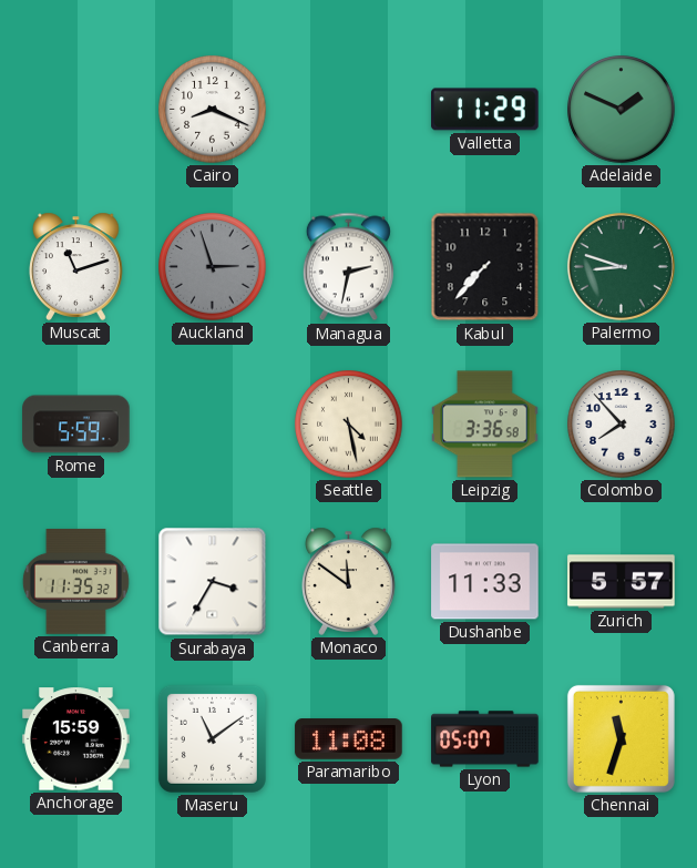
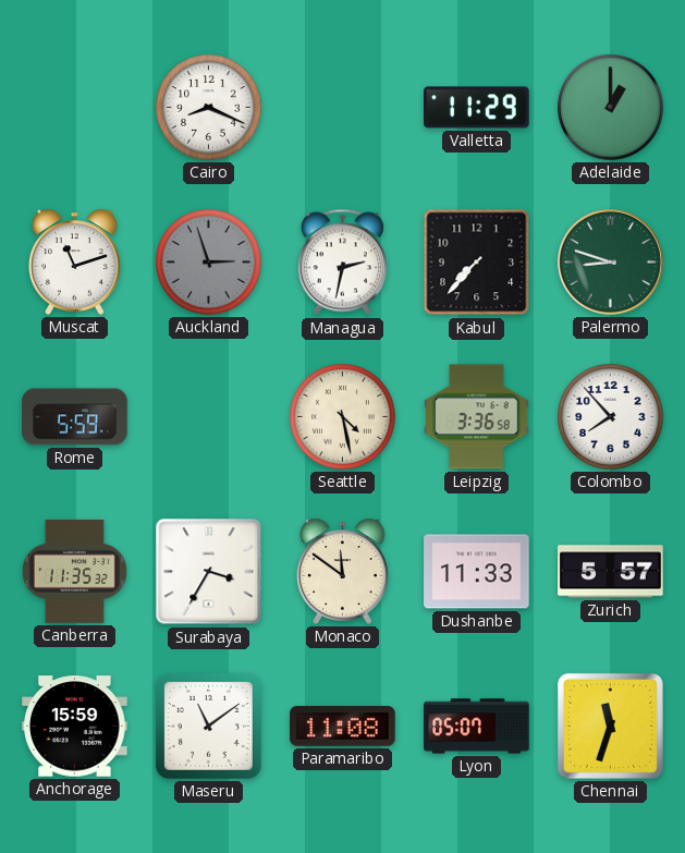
Adelaide: 1:49 -> 1:00 (611, 108)
